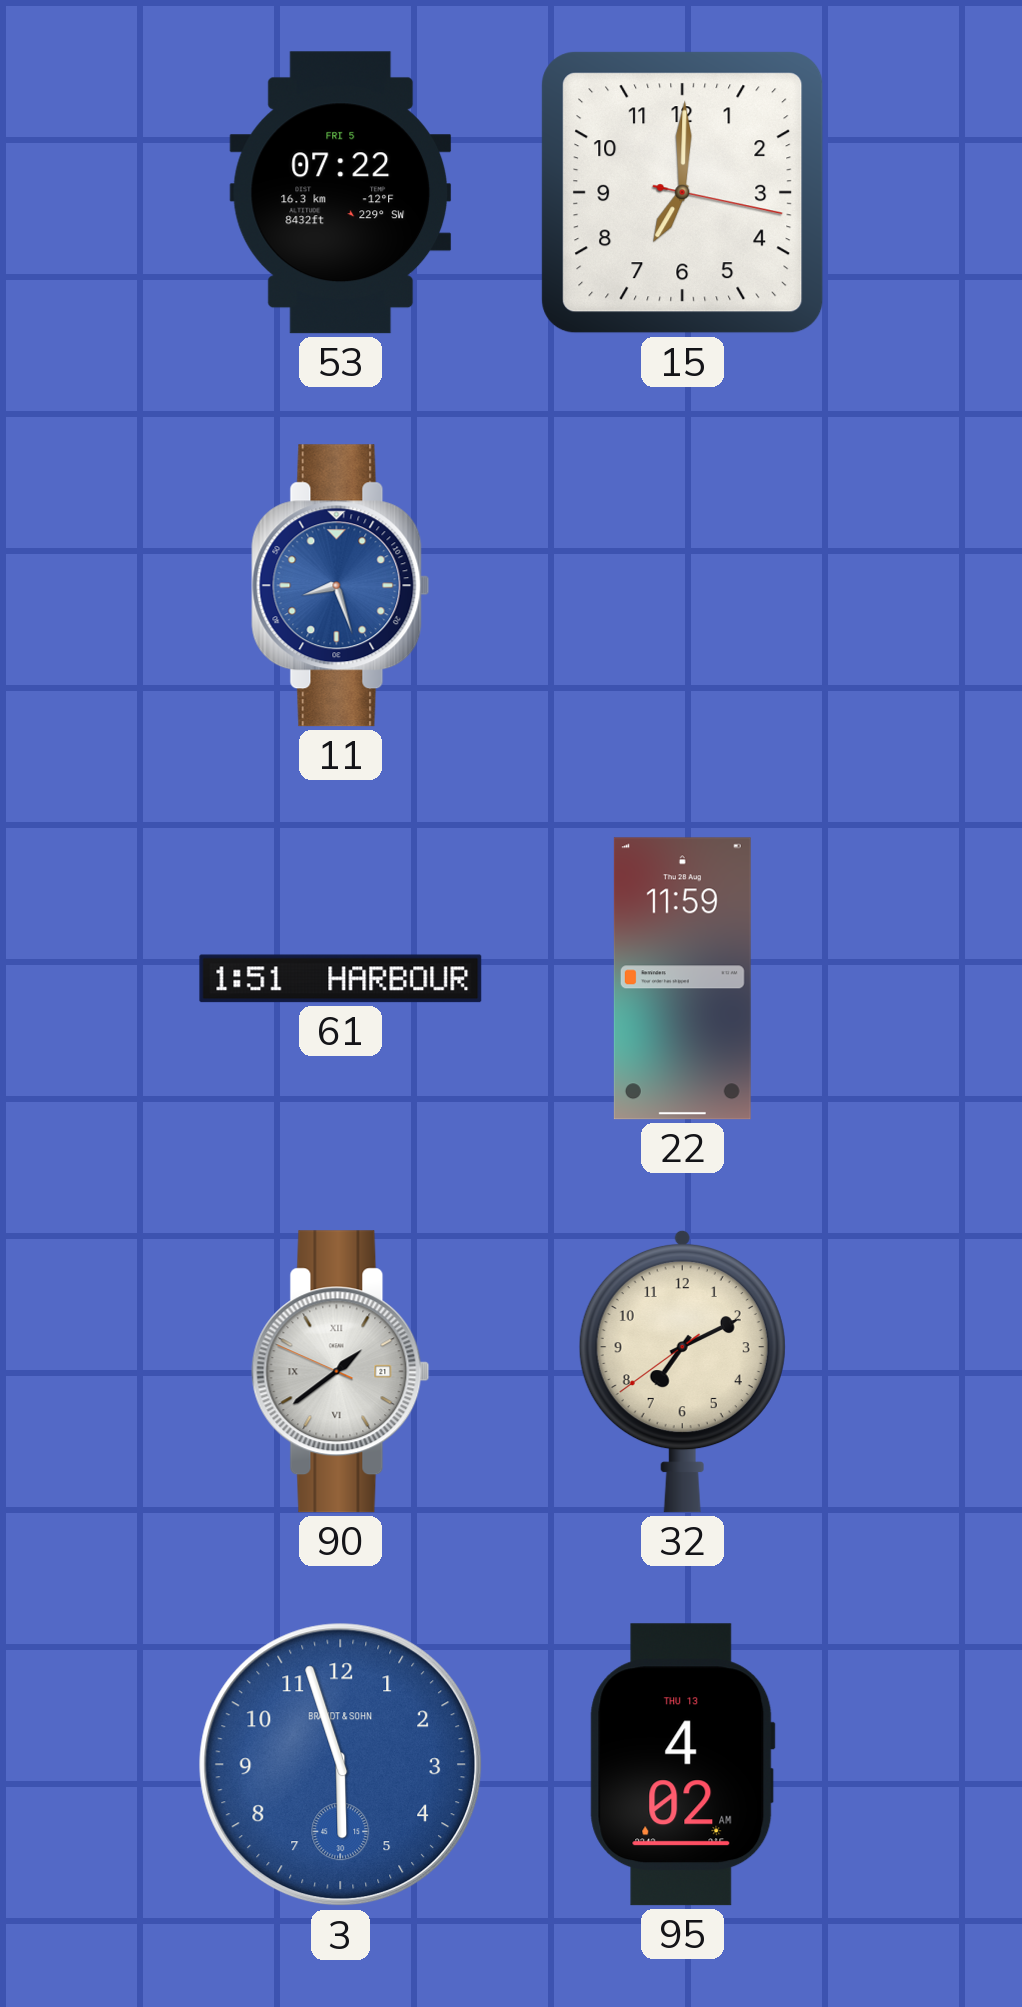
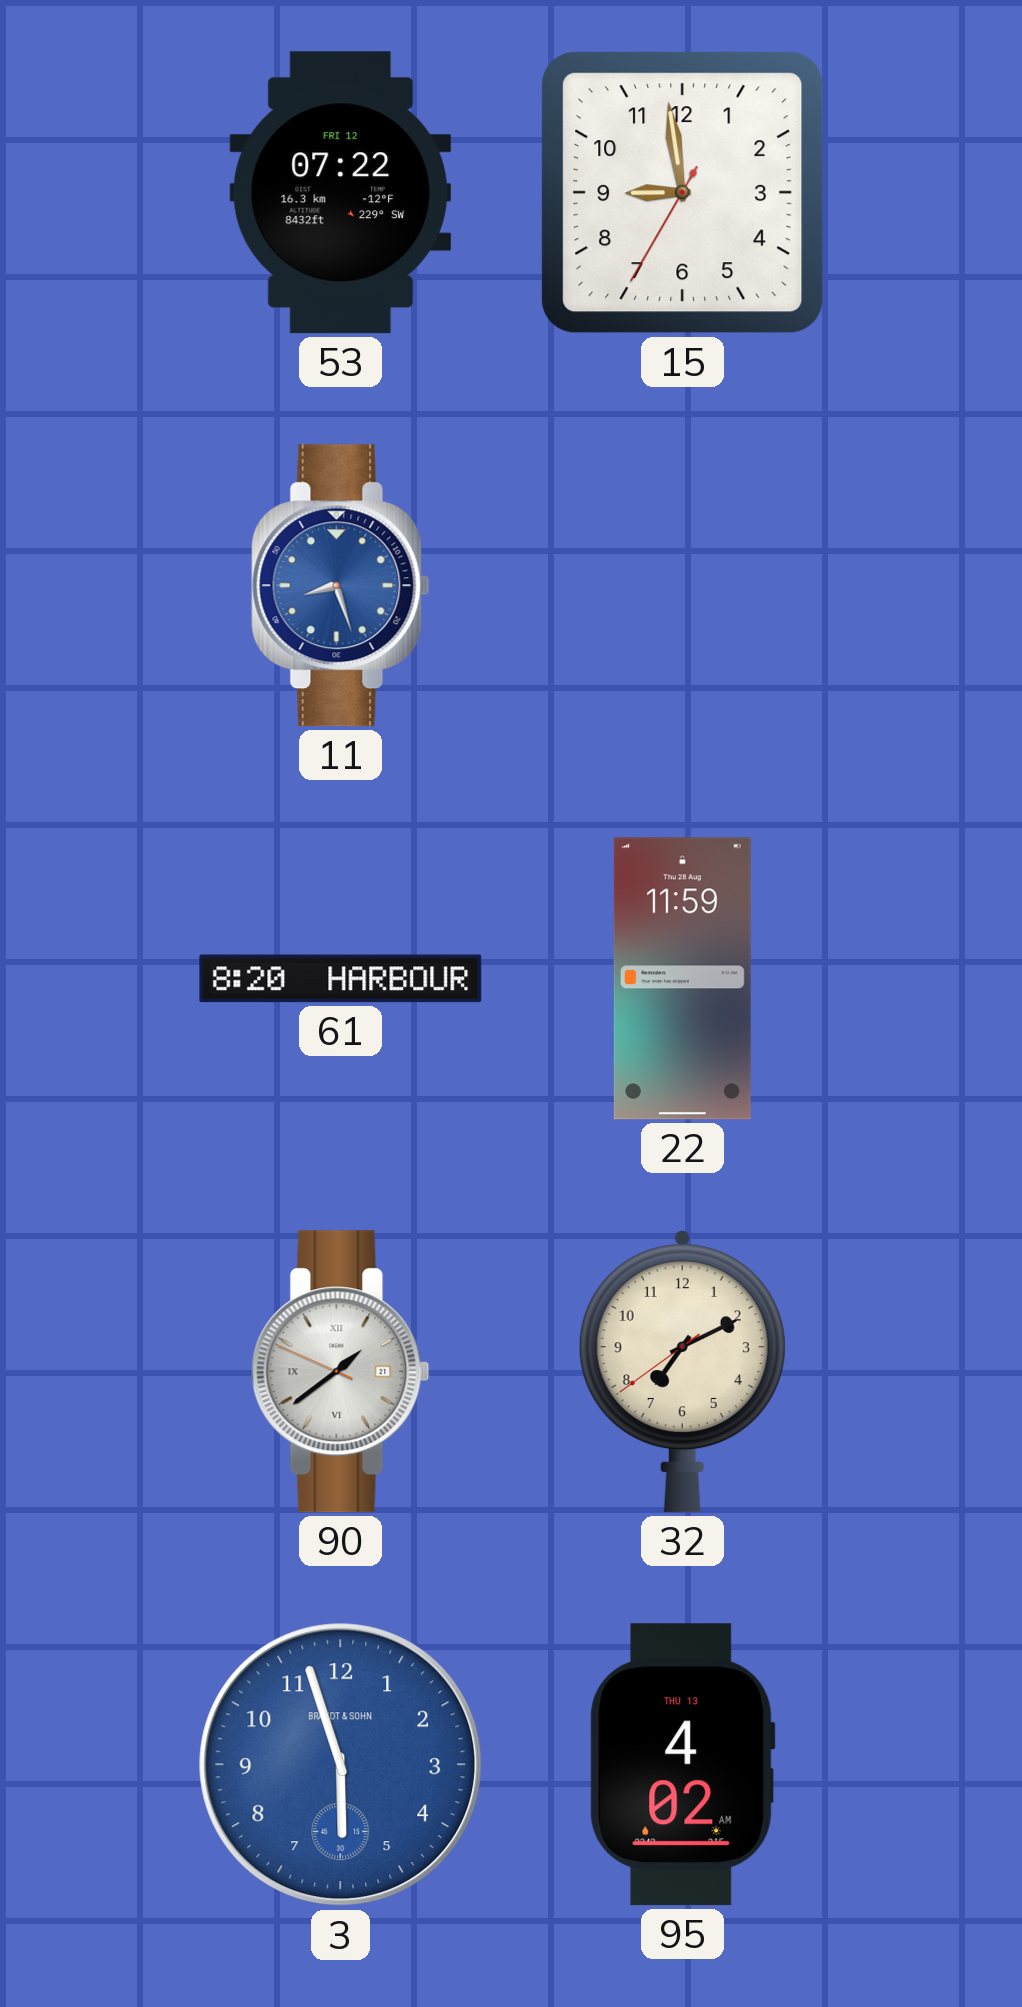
53 date: FRI 5 -> FRI 12 (341, 193)
15: 7:00 -> 8:58 (683, 193)
61: 1:51 -> 8:20 (341, 979)
